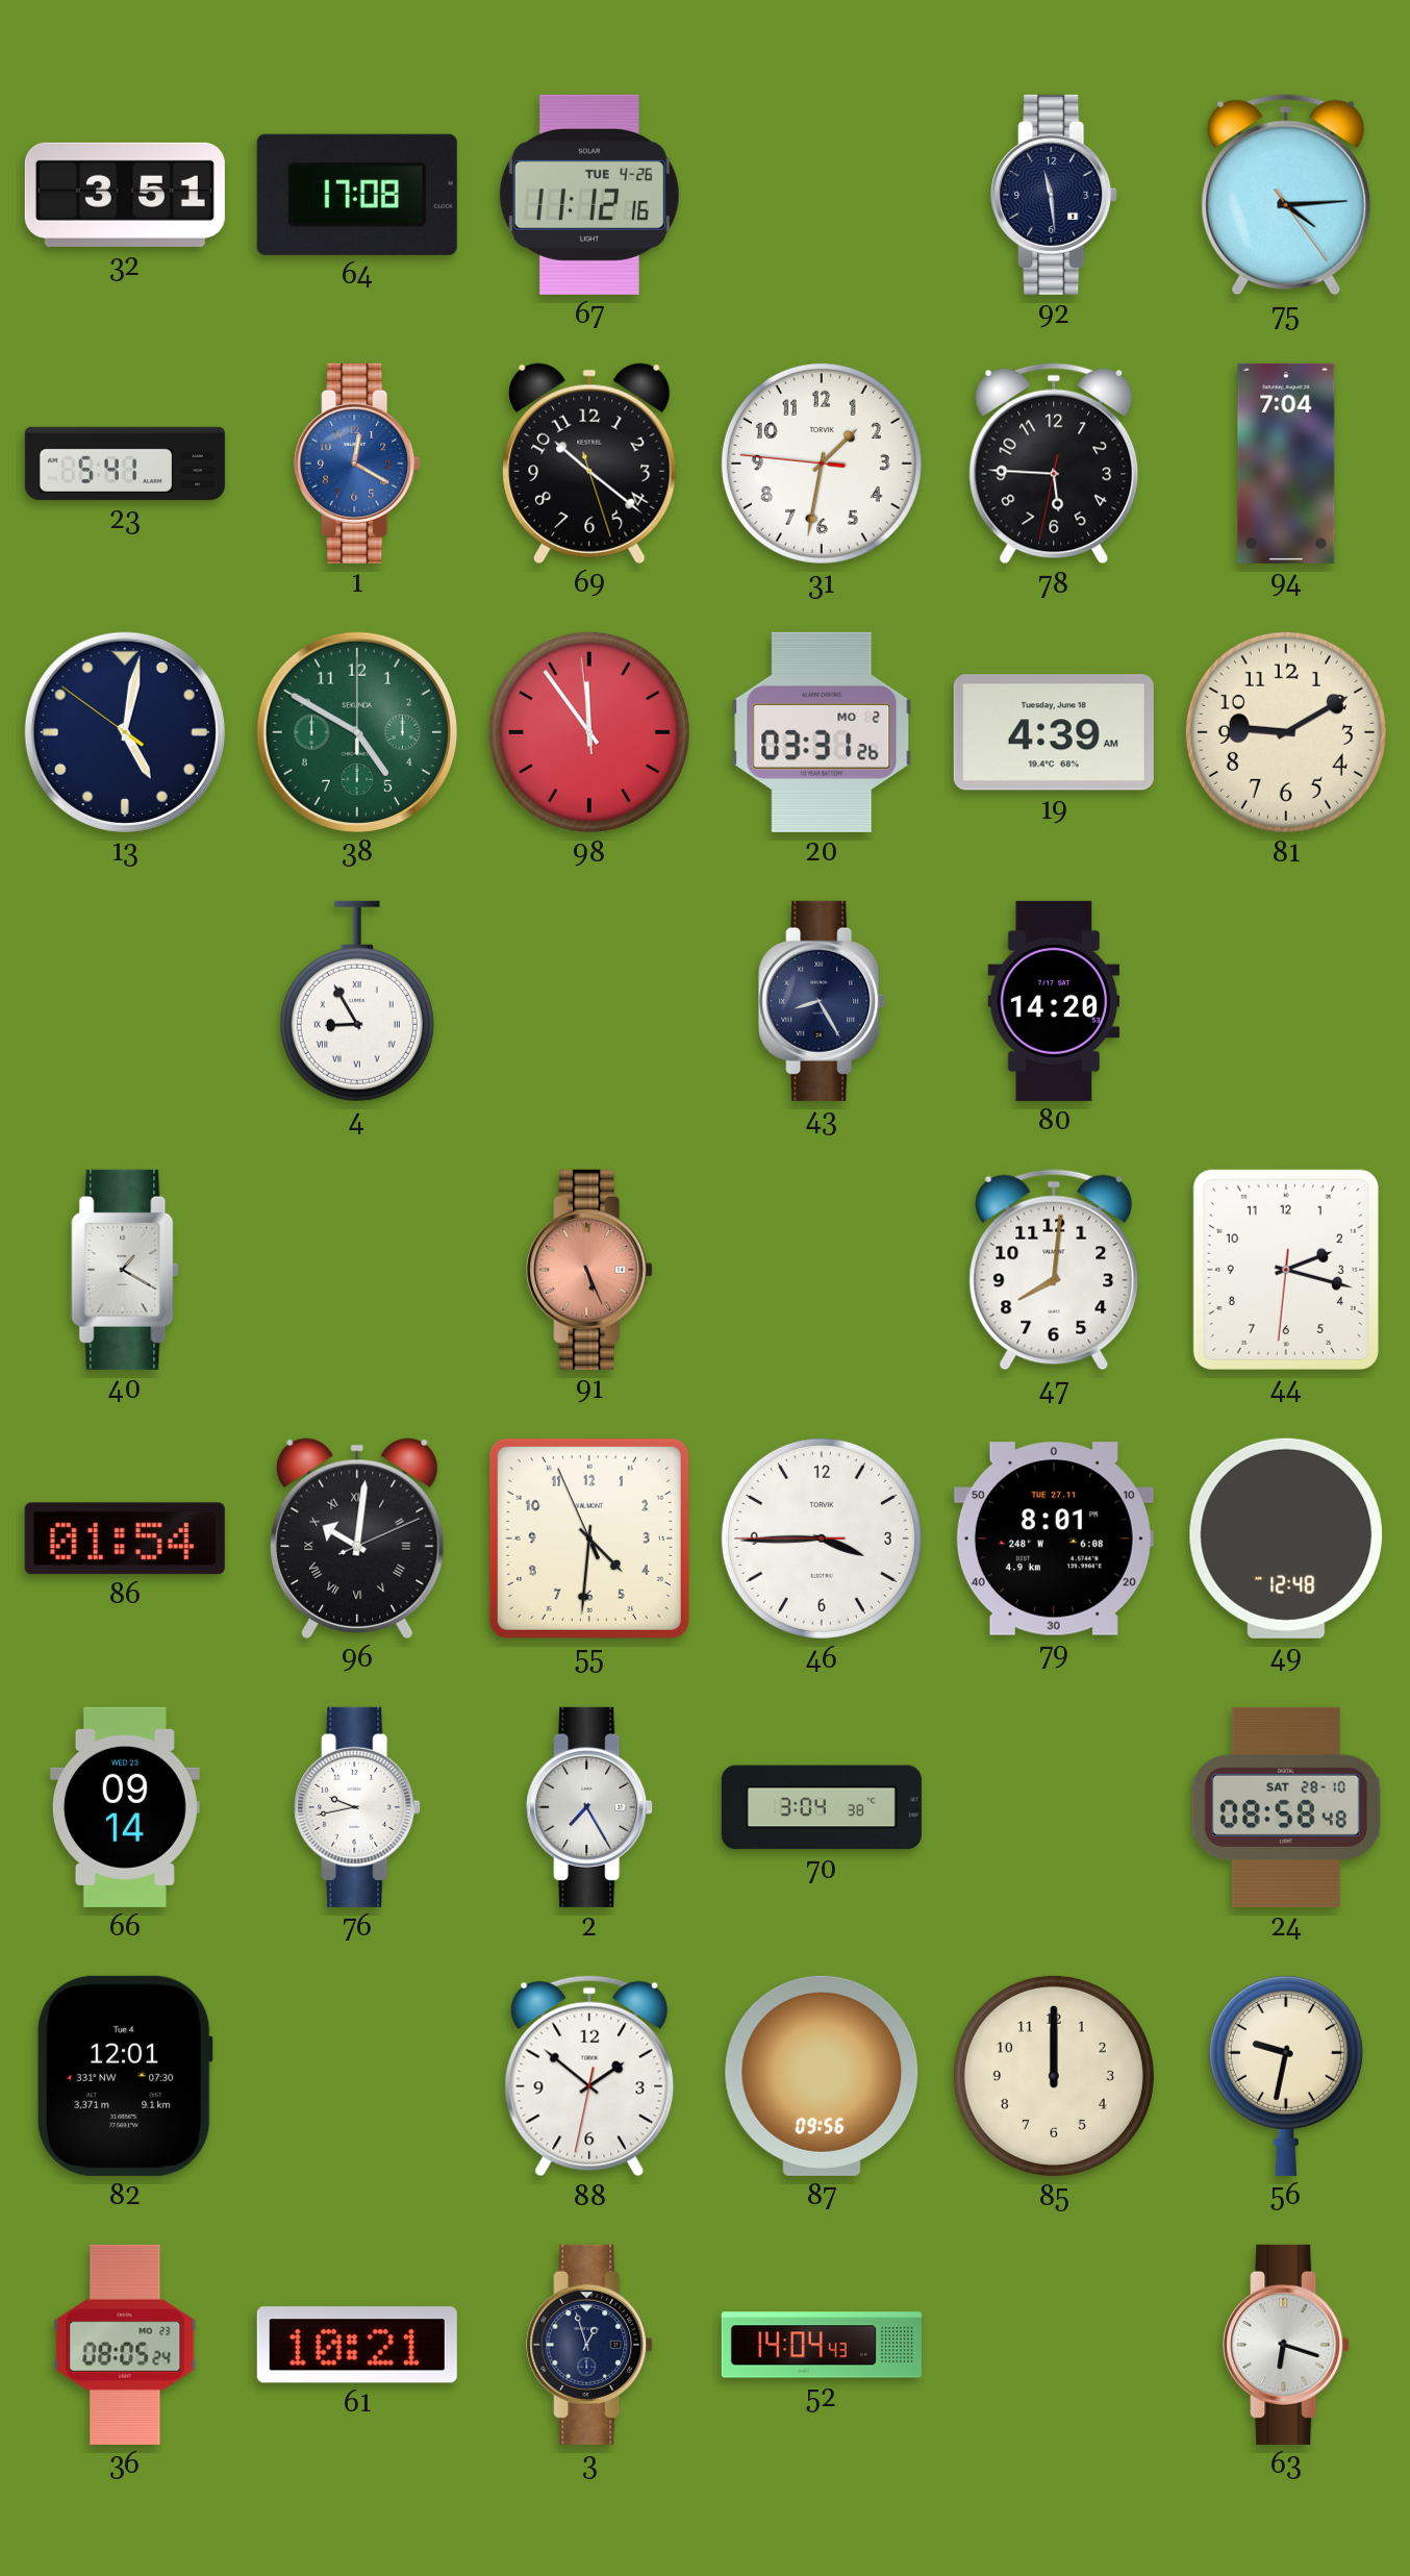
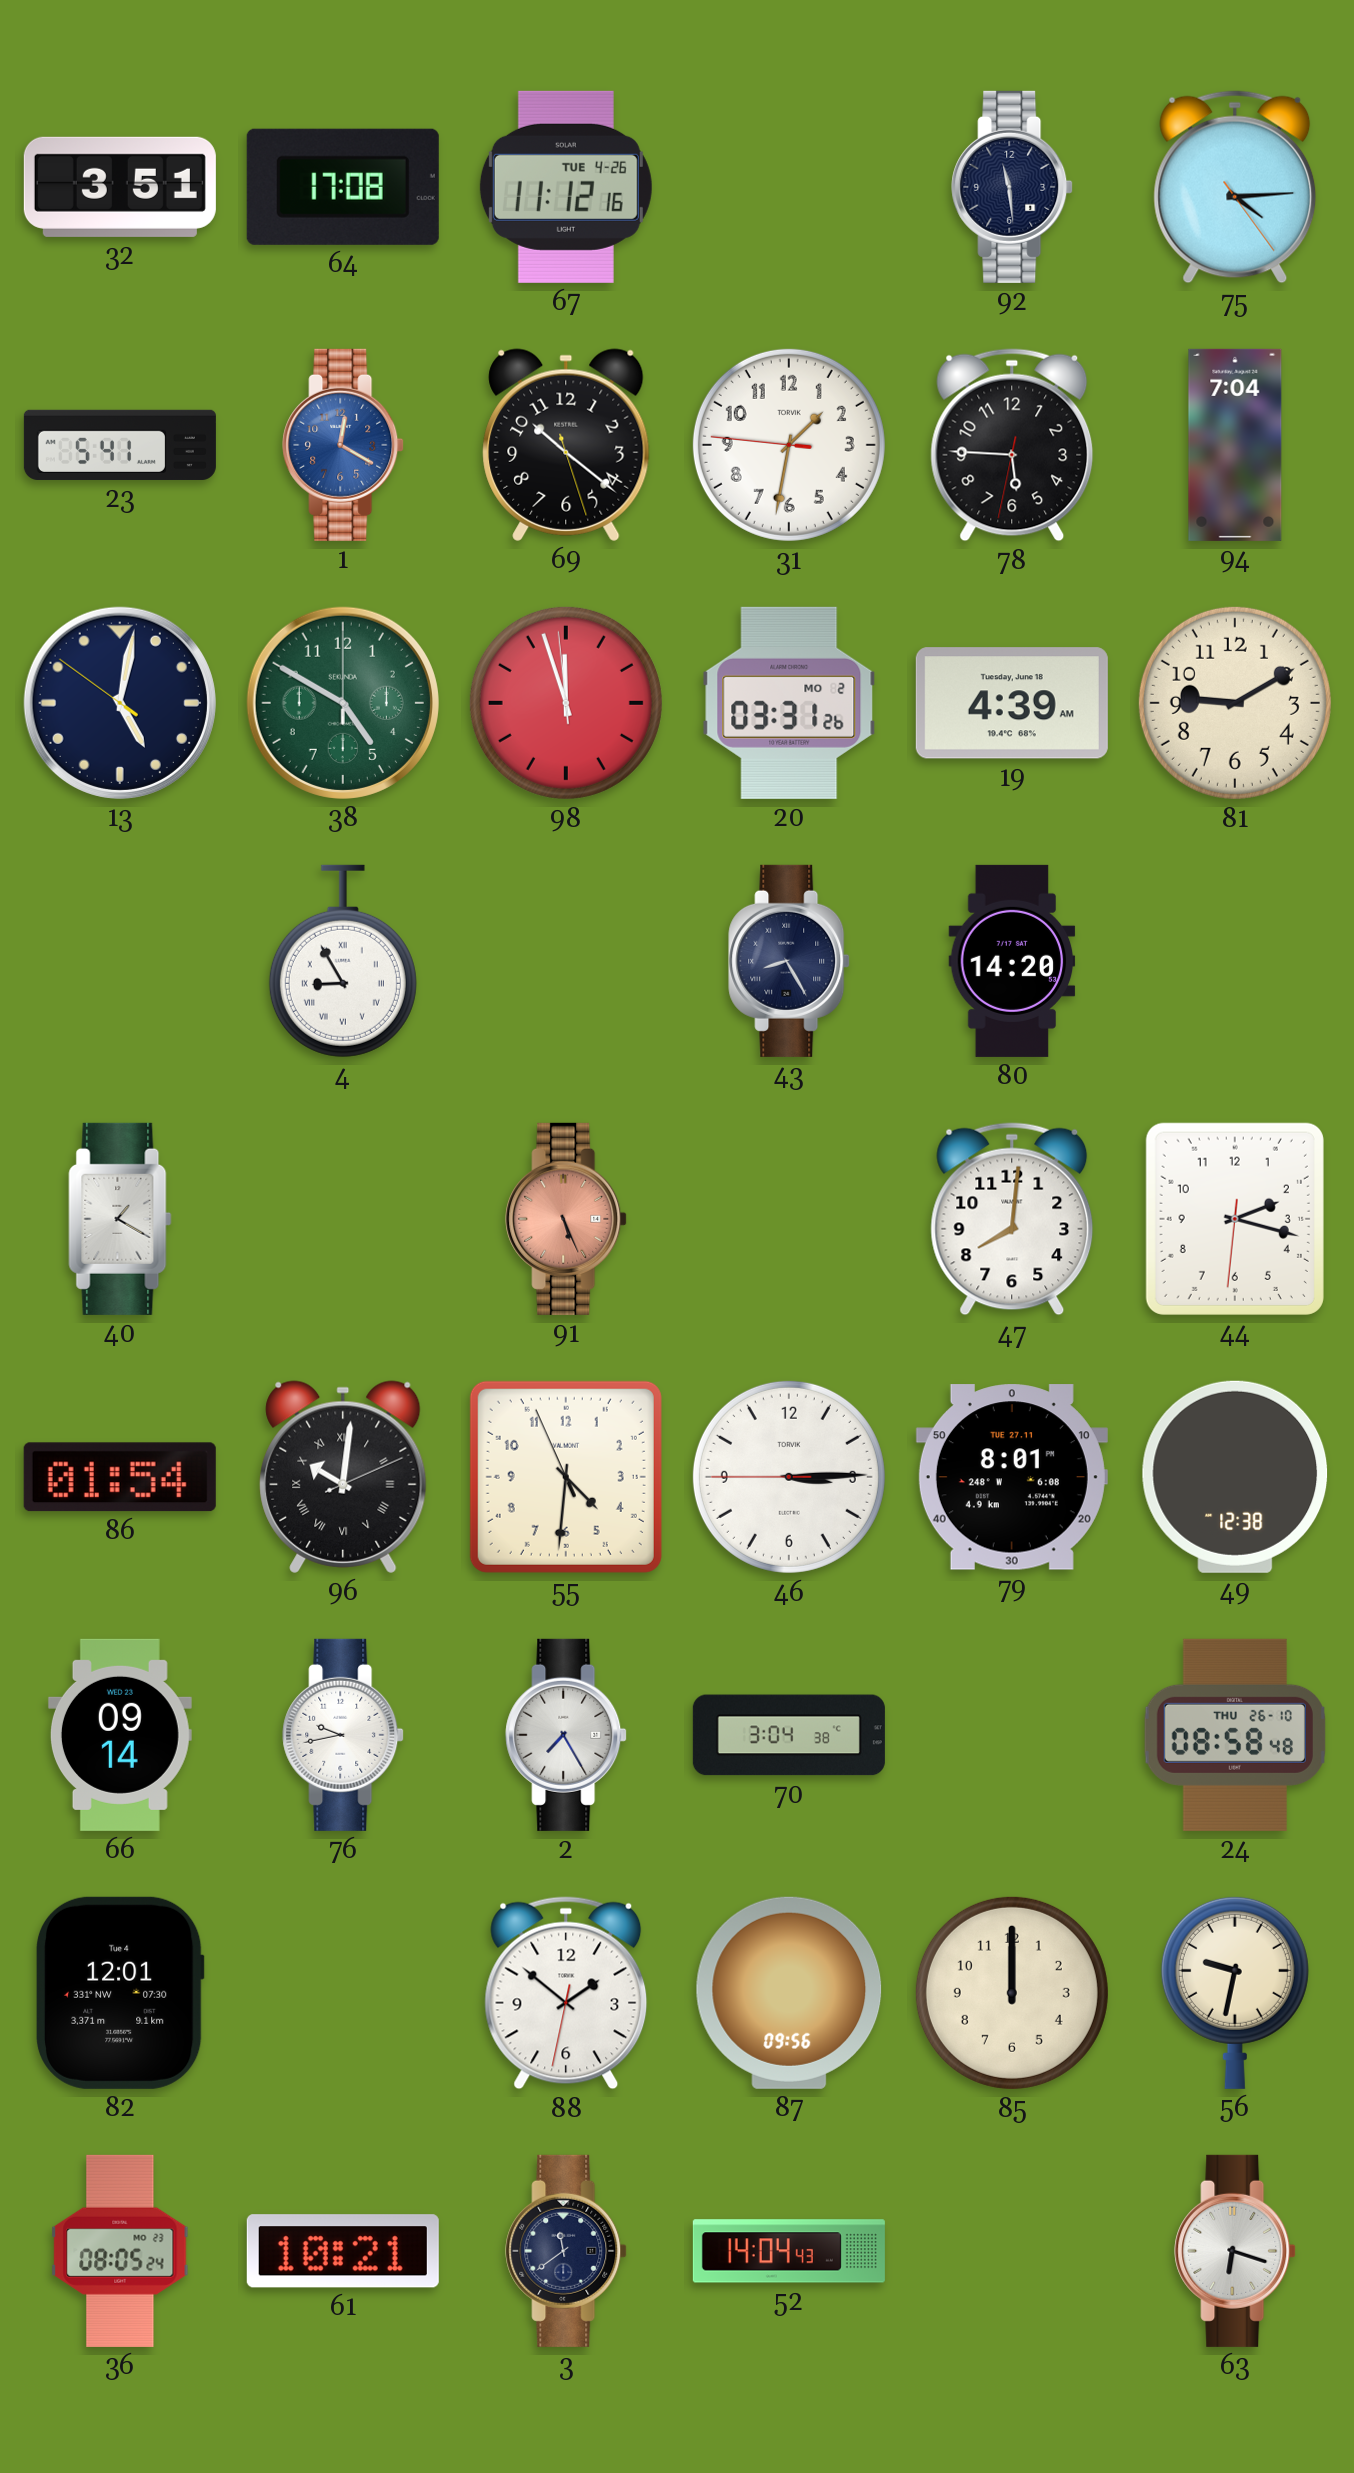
98: 11:53 -> 11:56 (566, 703)
46: 3:44 -> 3:14 (789, 1477)
49: 12:48 -> 12:38 (1235, 1477)
24 date: SAT 28-10 -> THU 26-10 (1235, 1735)
3: 12:57 -> 11:39 (566, 2251)
